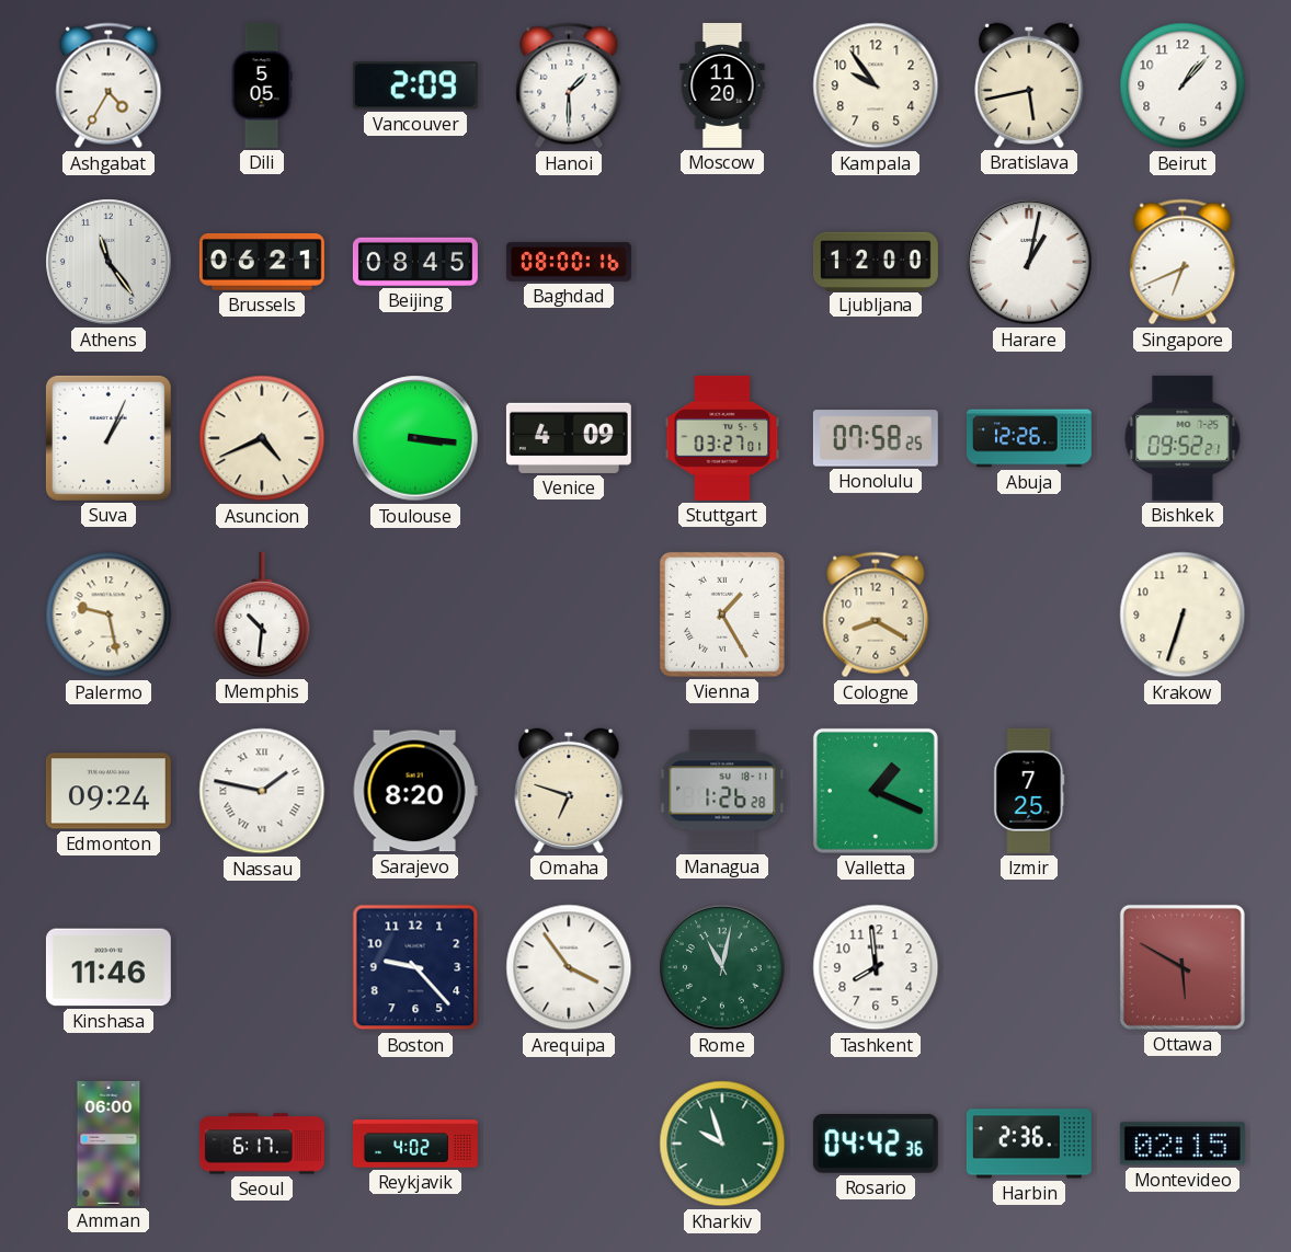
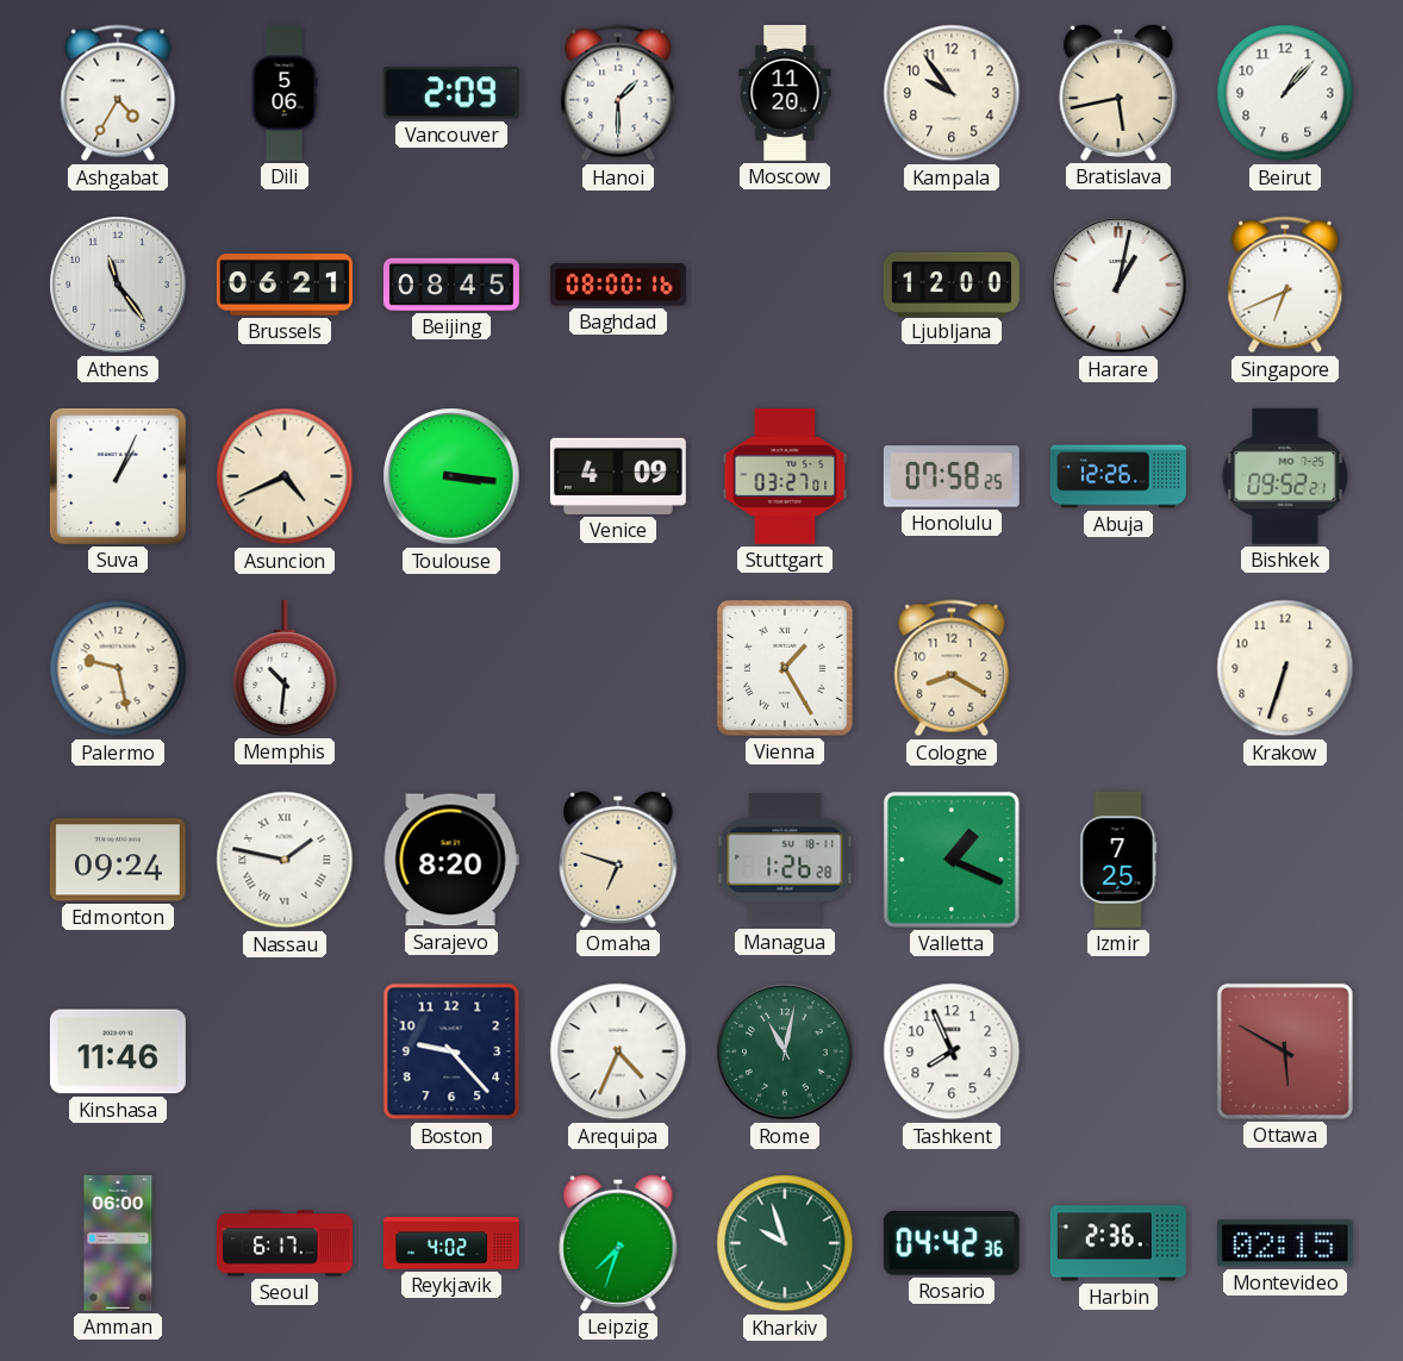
Dili: 5:05 -> 5:06 (285, 93)
Arequipa: 3:54 -> 4:34 (618, 1051)
Tashkent: 7:59 -> 7:56 (952, 1051)
Leipzig: none -> 7:33 (618, 1243)
